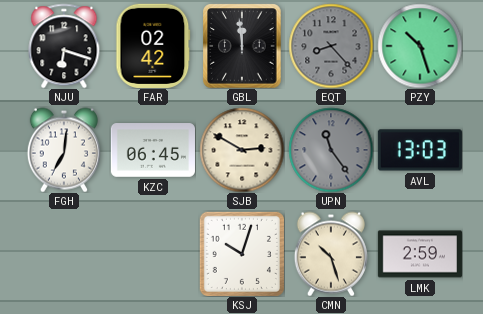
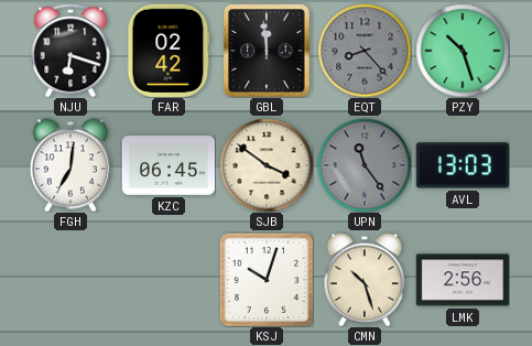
SJB: 2:50 -> 3:51 (267, 165)
LMK: 2:59 -> 2:56 (463, 280)
